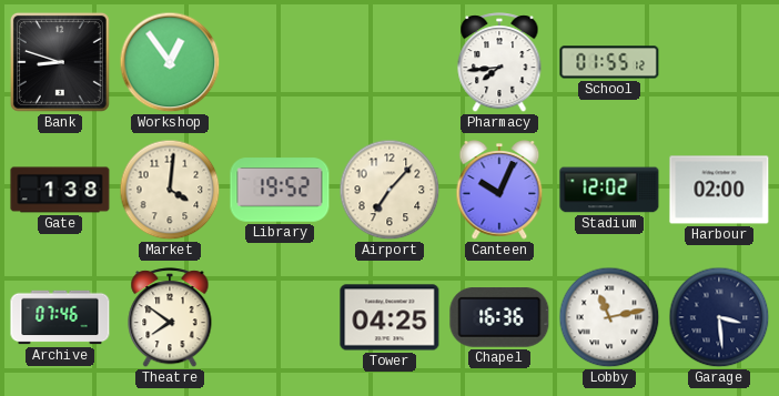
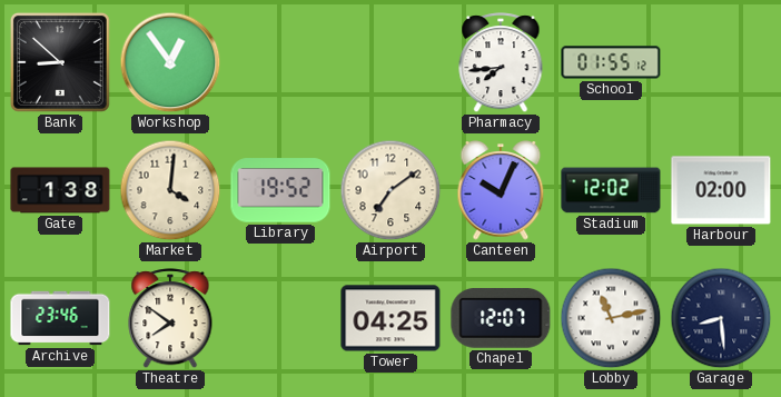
Bank: 8:48 -> 8:52 (60, 62)
Airport: 7:07 -> 7:09 (390, 190)
Archive: 07:46 -> 23:46 (60, 318)
Chapel: 16:36 -> 12:07 (501, 319)
Garage: 3:29 -> 8:29 (721, 318)
